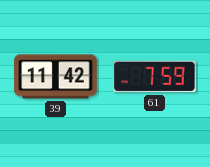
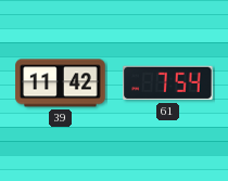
61: 7:59 -> 7:54 (168, 83)
